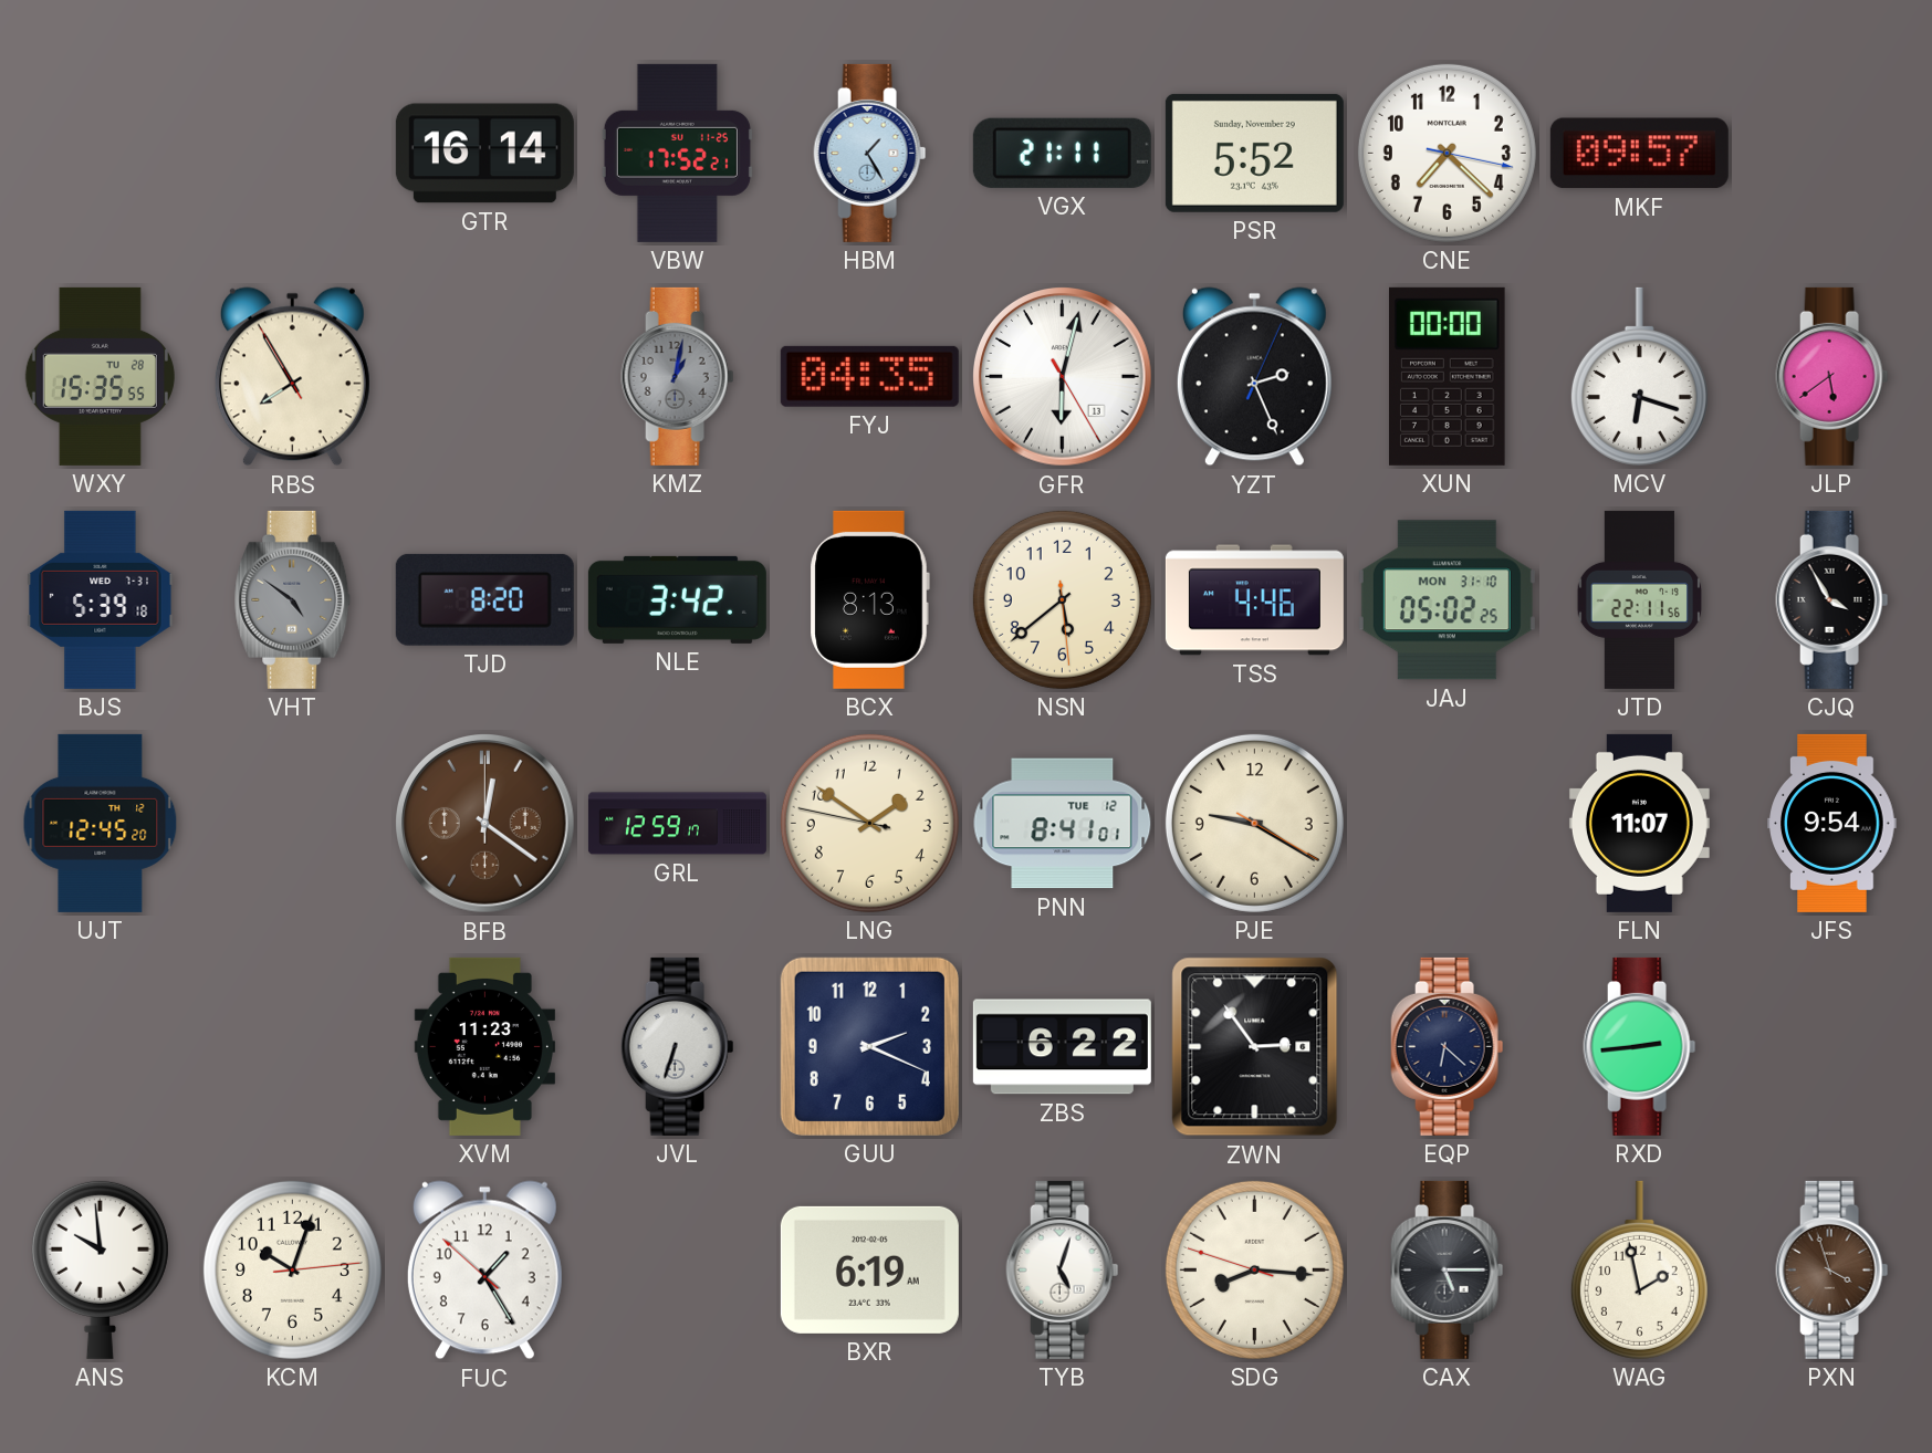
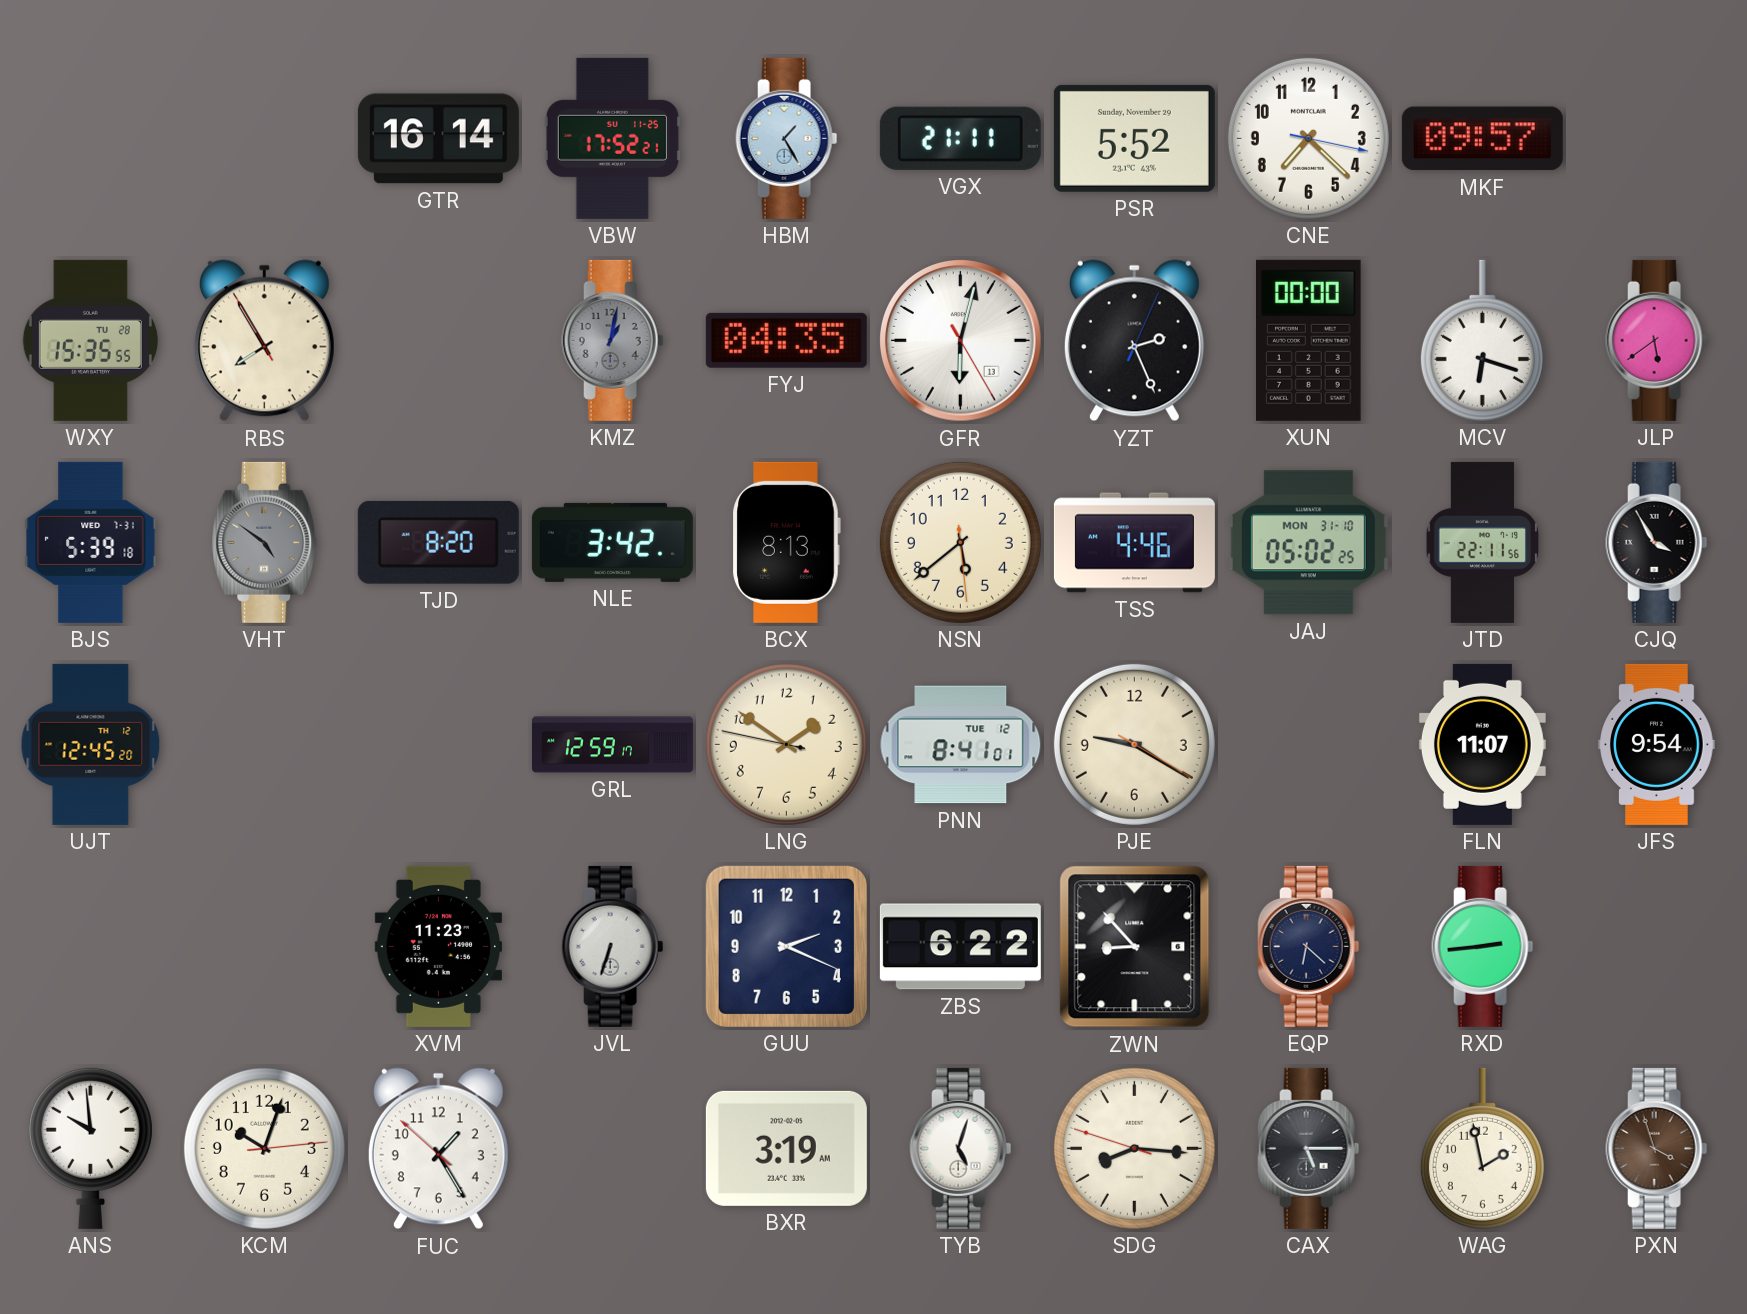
BFB: 12:21 -> none (485, 824)
ZWN: 2:54 -> 8:53 (1135, 947)
BXR: 6:19 -> 3:19 (786, 1148)
